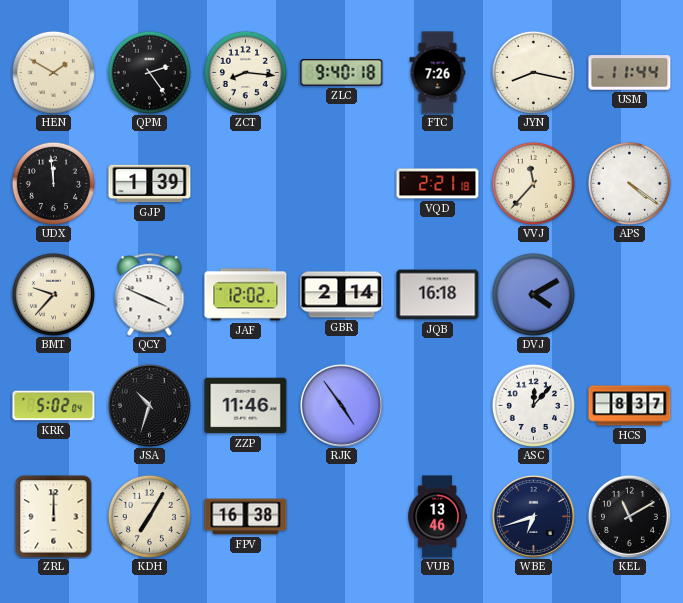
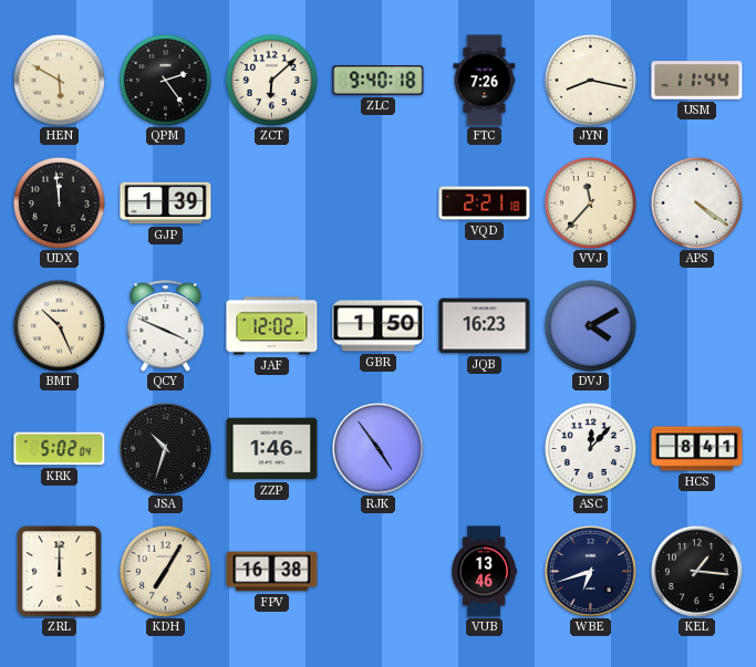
HEN: 1:50 -> 5:50 (59, 80)
ZCT: 8:16 -> 6:08 (271, 80)
BMT: 9:37 -> 10:26 (59, 325)
GBR: 2:14 -> 1:50 (379, 326)
JQB: 16:18 -> 16:23 (485, 326)
ZZP: 11:46 -> 1:46 (272, 449)
HCS: 8:37 -> 8:41 (697, 449)
KEL: 11:10 -> 1:16 (696, 571)
